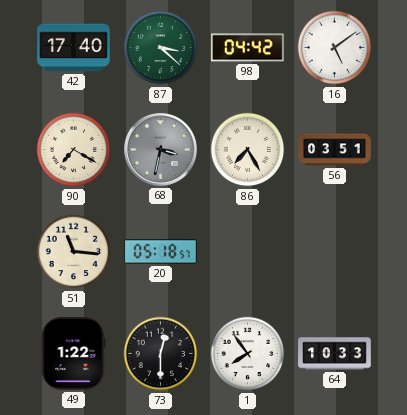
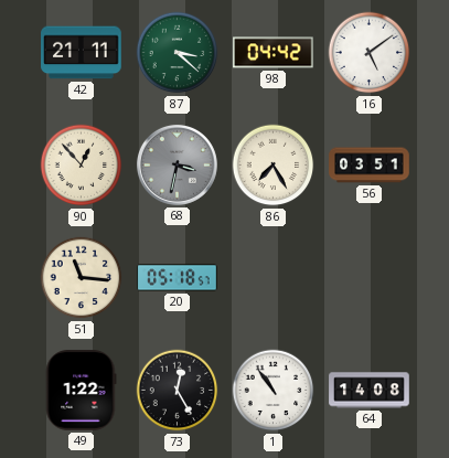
42: 17:40 -> 21:11 (82, 53)
90: 7:20 -> 12:53 (82, 166)
73: 12:30 -> 12:25 (178, 391)
1: 7:54 -> 10:54 (274, 391)
64: 10:33 -> 14:08 (370, 391)
